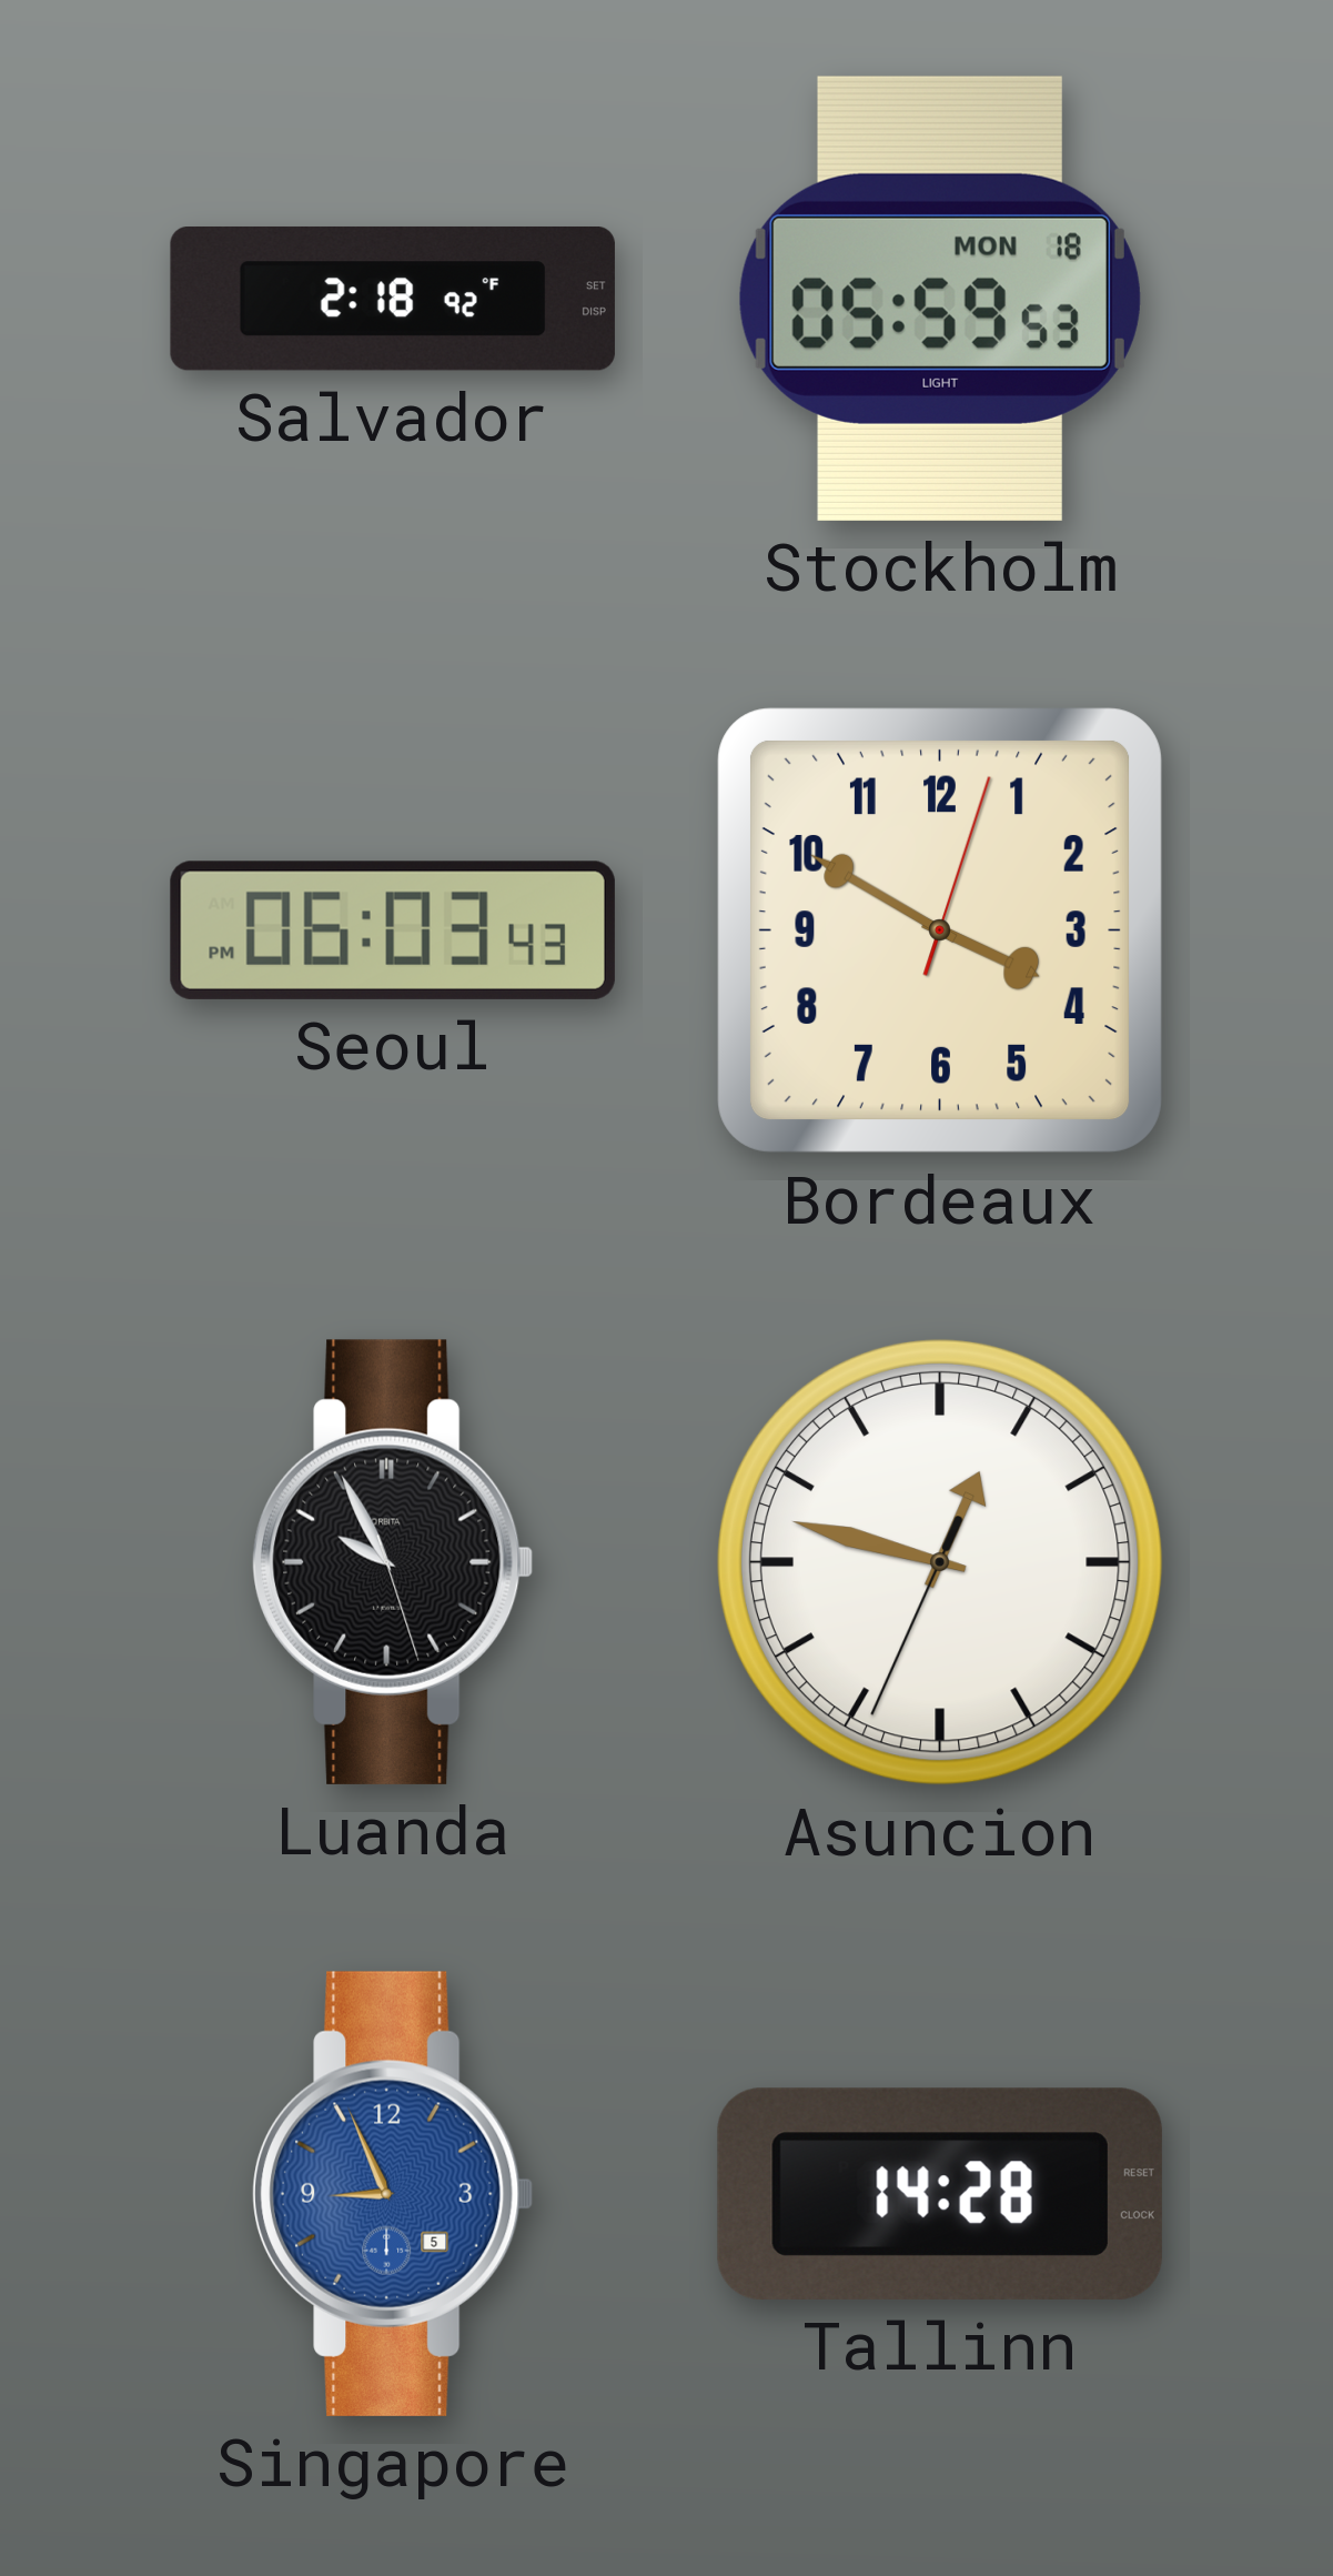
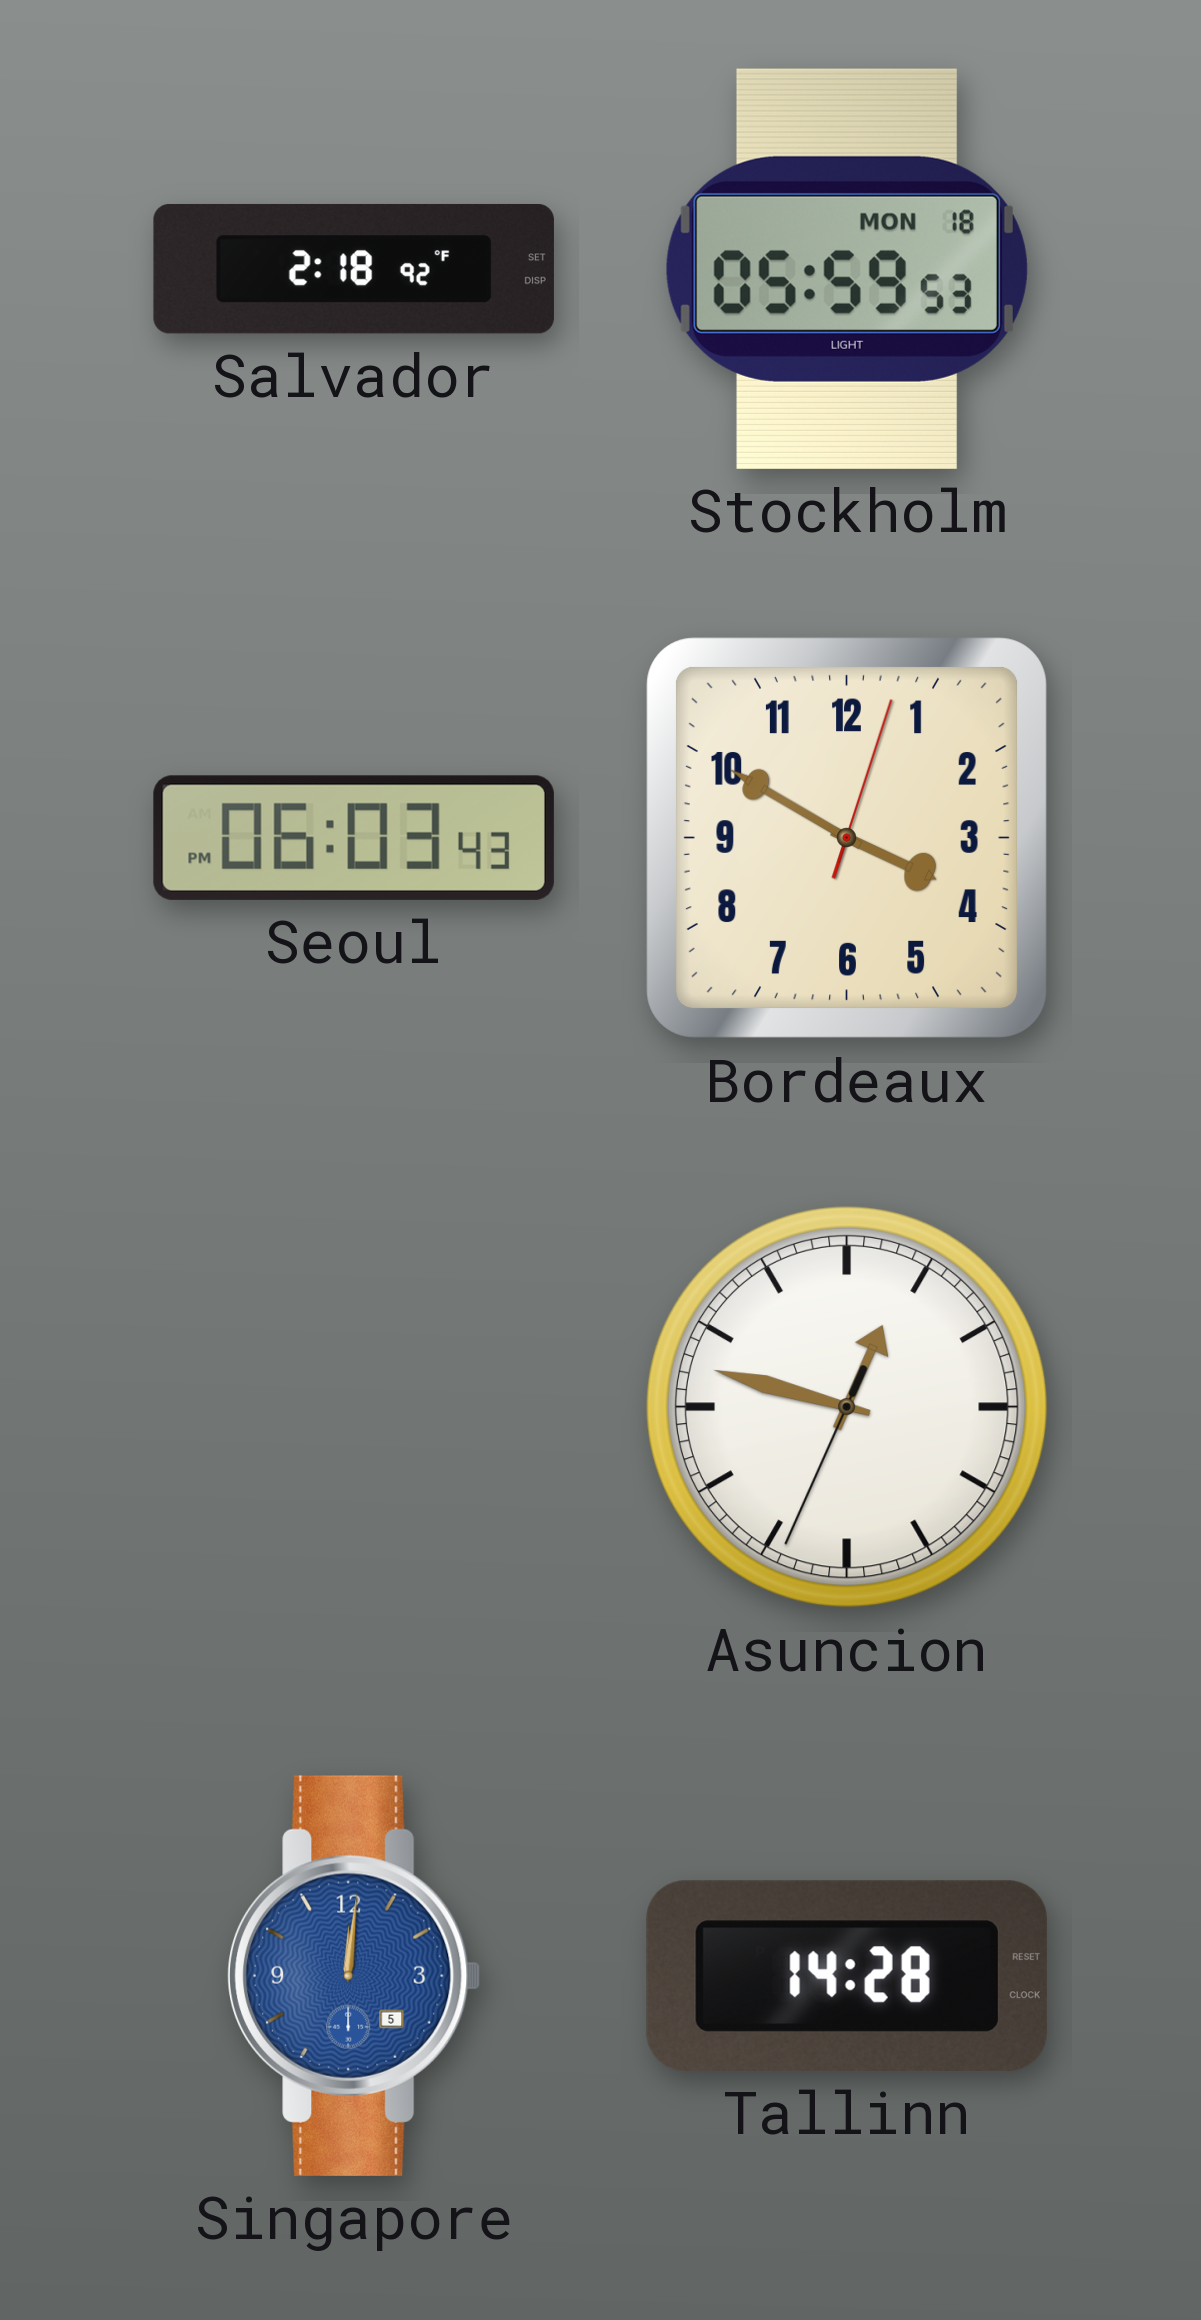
Luanda: 9:55 -> none (394, 1562)
Singapore: 8:56 -> 12:01 (355, 1976)
